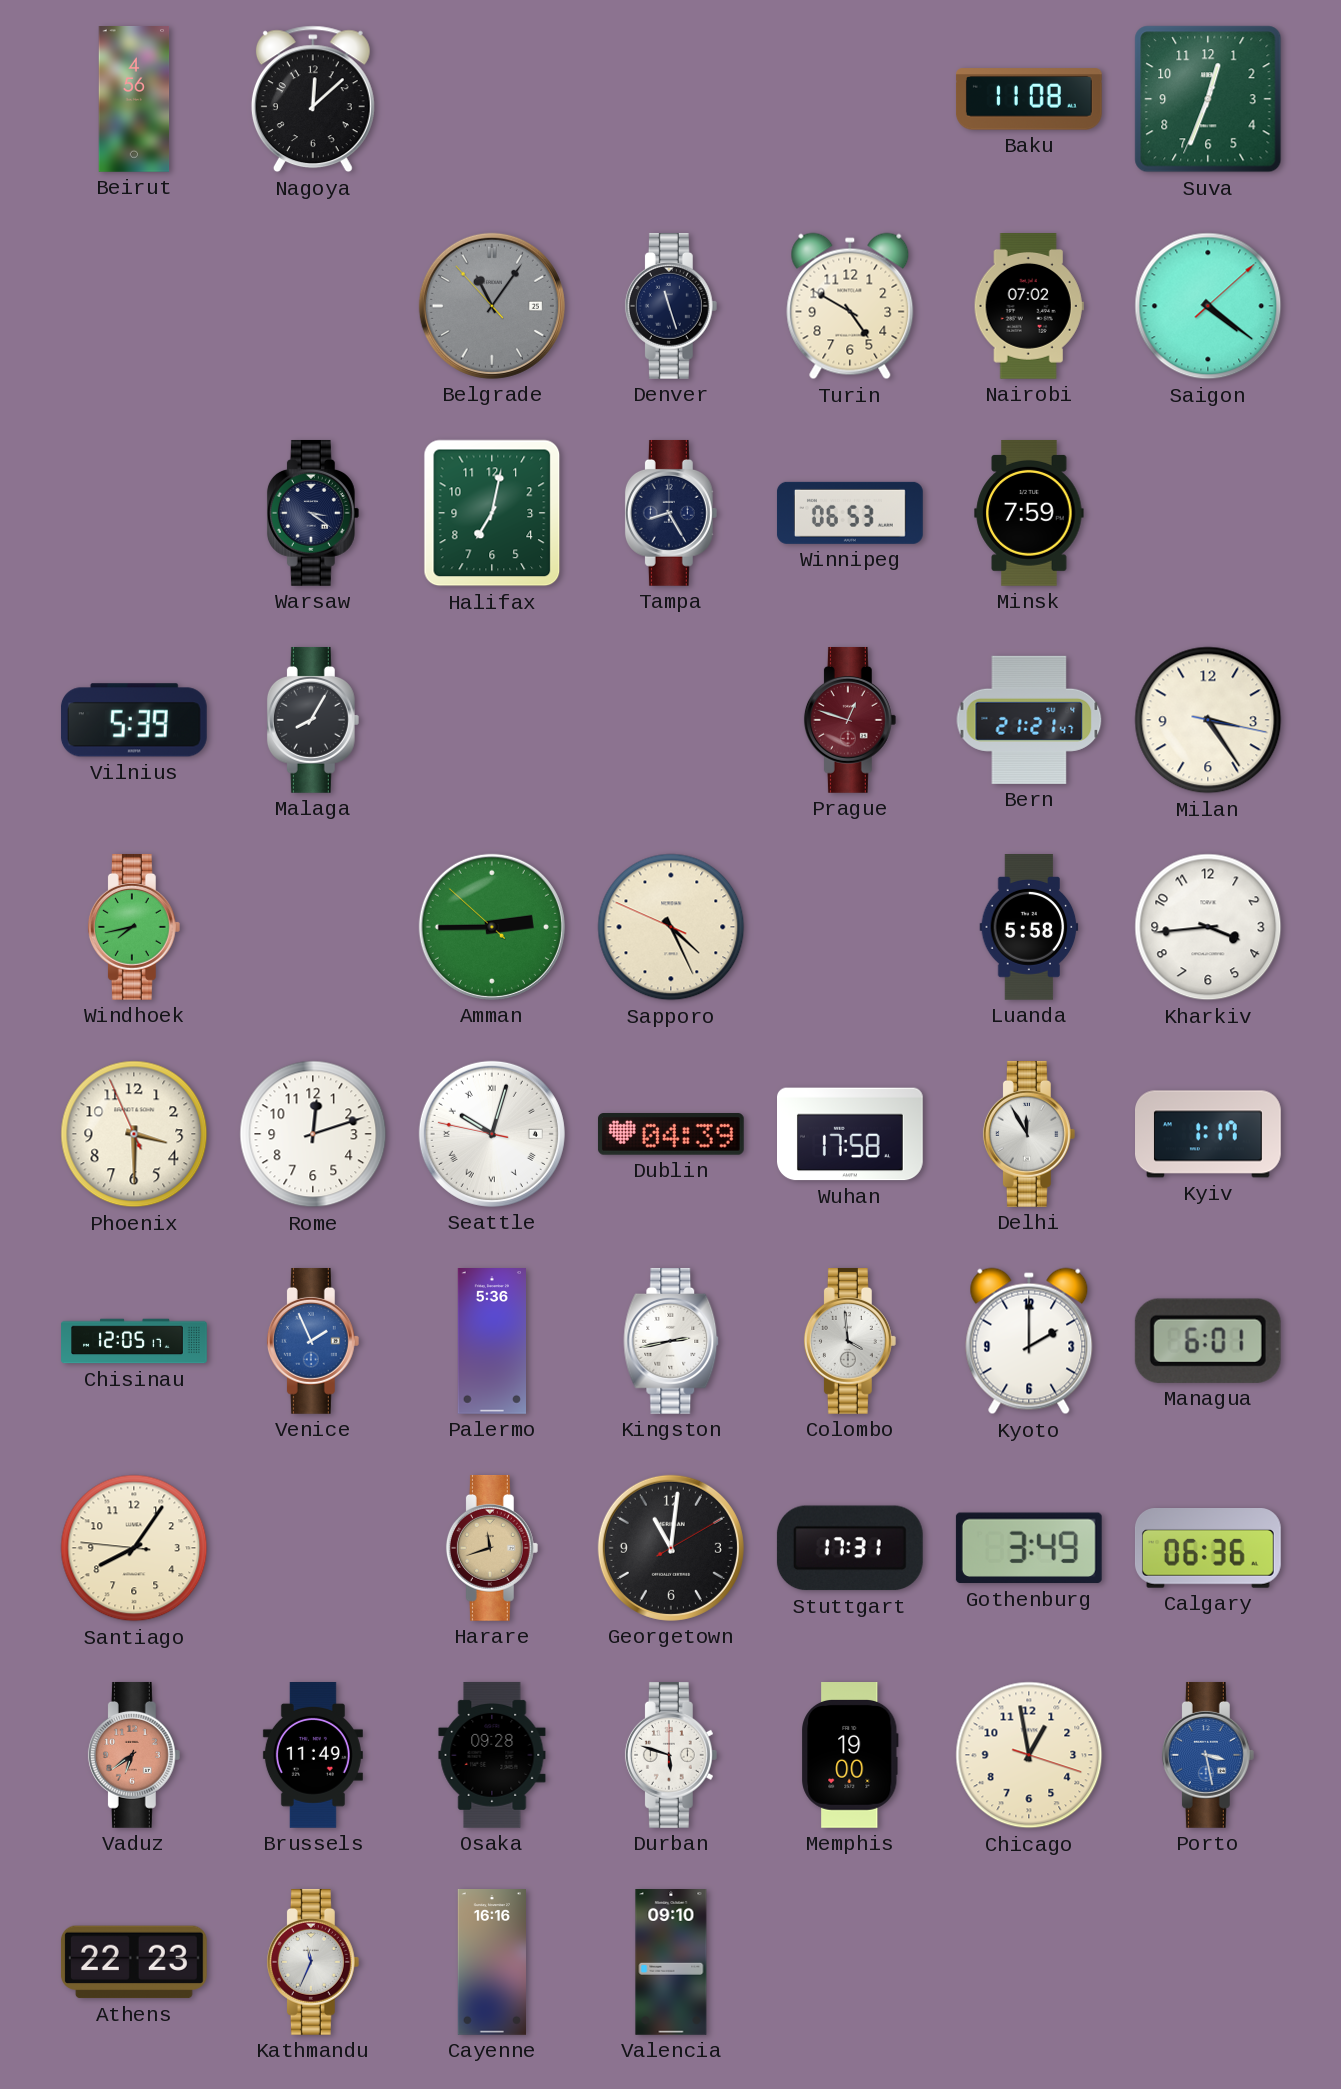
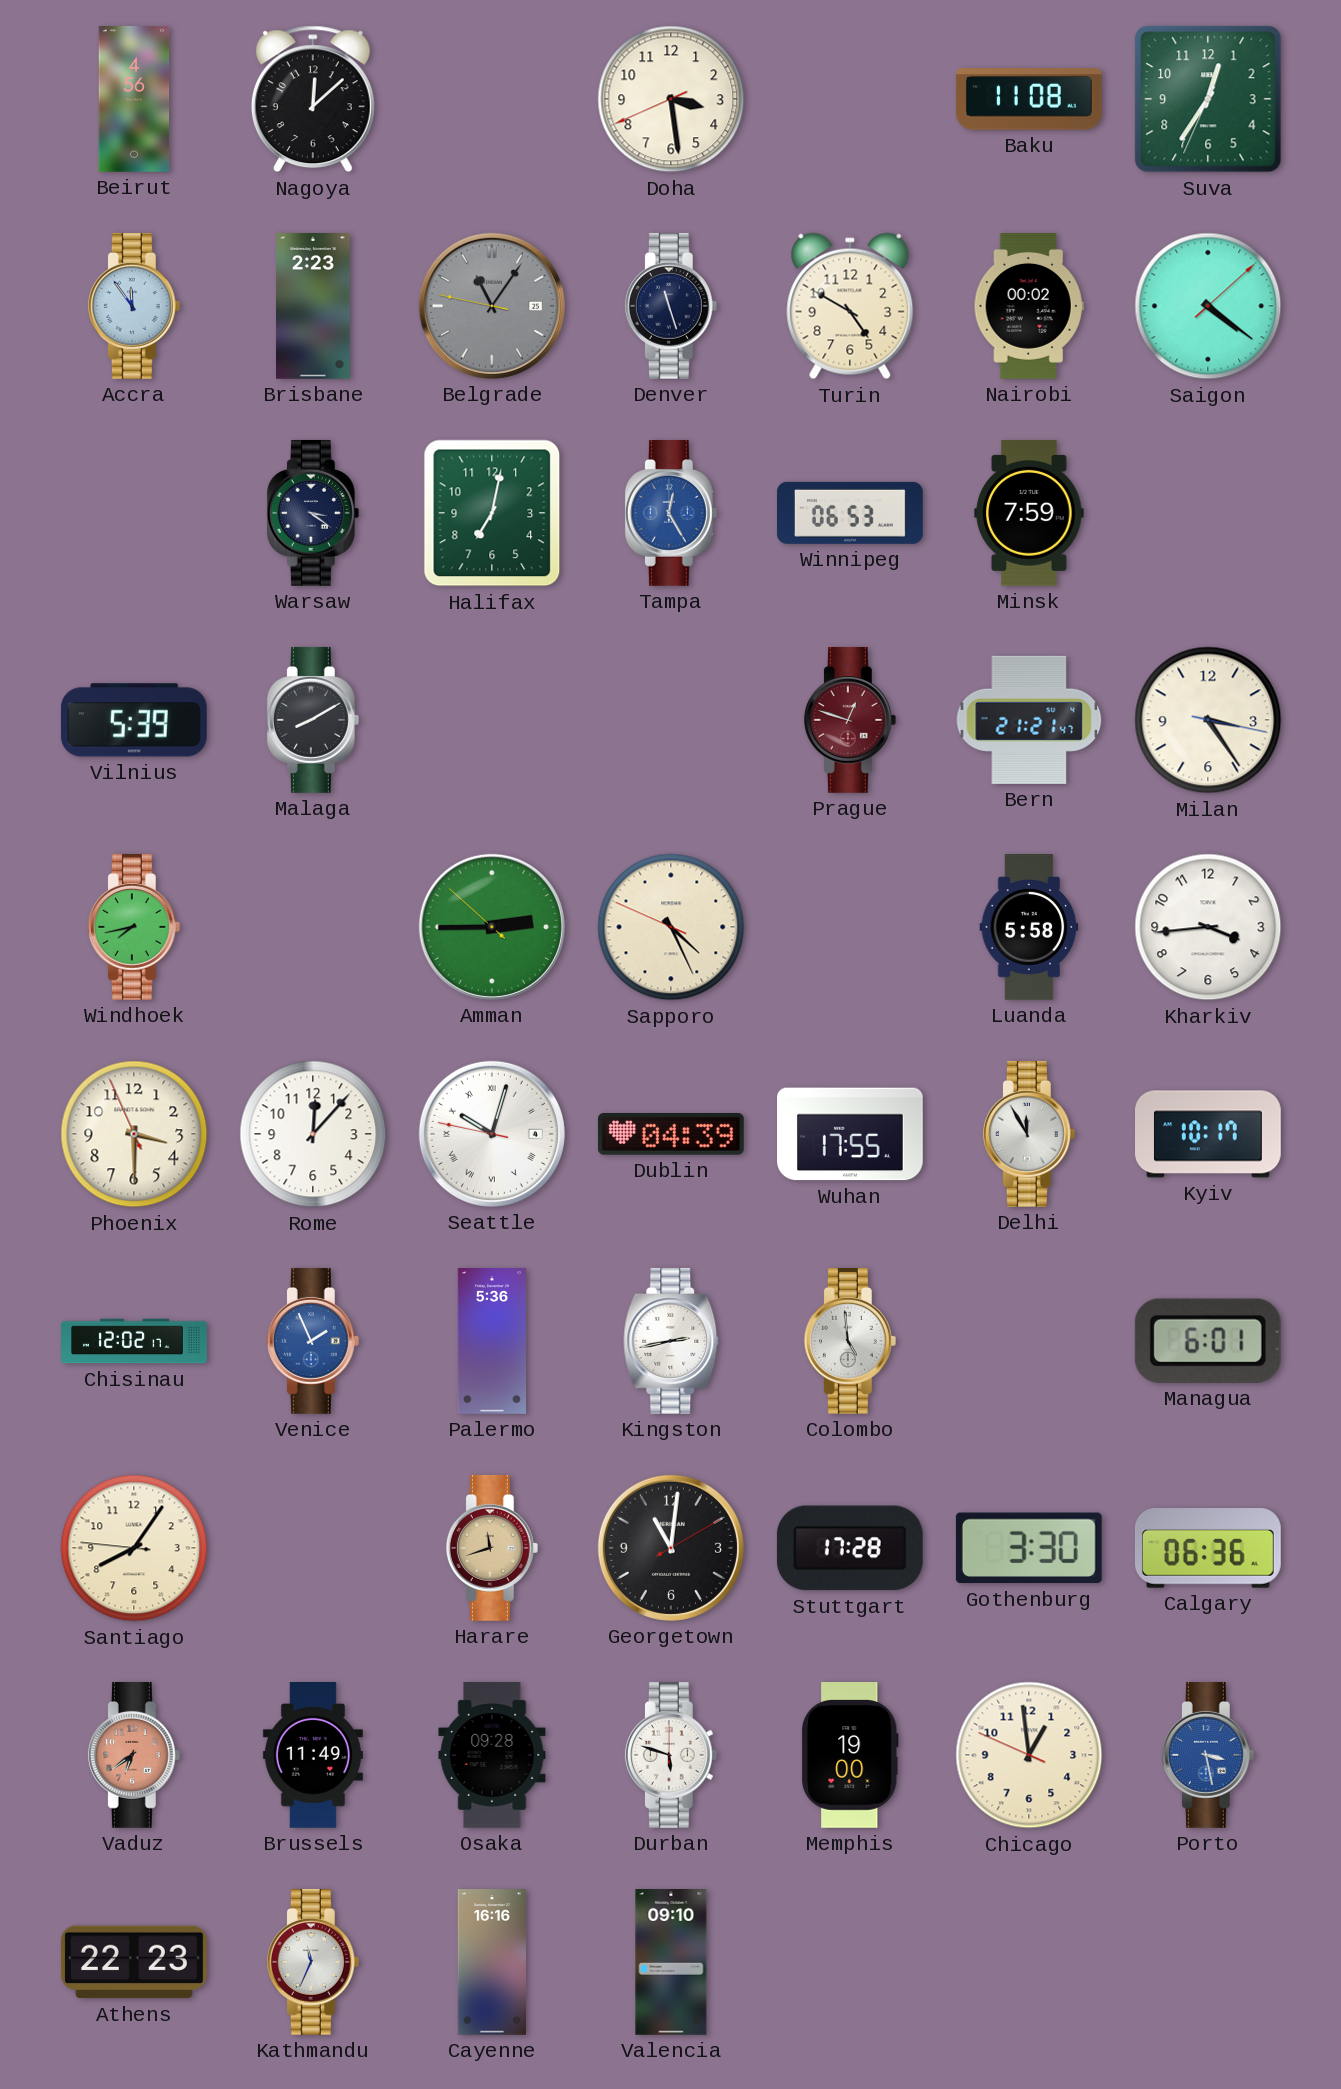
Doha: none -> 3:28 (671, 99)
Suva: 12:33 -> 12:35 (1208, 99)
Accra: none -> 11:54 (134, 306)
Brisbane: none -> 2:23 (314, 307)
Belgrade: 11:05:53 -> 11:05:47 (492, 306)
Nairobi: 07:02 -> 00:02 (1029, 307)
Tampa: 8:25 -> 12:25 (671, 513)
Tampa dial: navy -> blue (671, 513)
Malaga: 8:05 -> 8:10 (313, 720)
Rome: 12:12 -> 12:07 (313, 1134)
Wuhan: 17:58 -> 17:55 (851, 1134)
Kyiv: 1:17 -> 10:17 (1209, 1134)
Chisinau: 12:05 -> 12:02 (134, 1341)
Colombo: 3:59 -> 4:59 (850, 1341)
Kyoto: 2:00 -> none (1029, 1341)
Stuttgart: 17:31 -> 17:28 (850, 1548)
Gothenburg: 3:49 -> 3:30 (1029, 1548)
Chicago: 12:58:18 -> 12:58:49 (1029, 1755)
